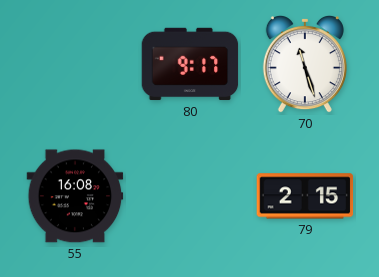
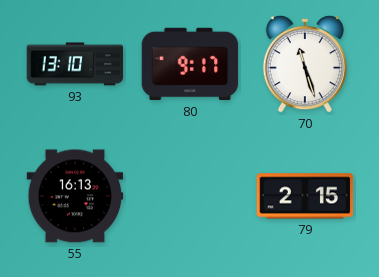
93: none -> 13:10 (75, 64)
55: 16:08 -> 16:13 (75, 196)
